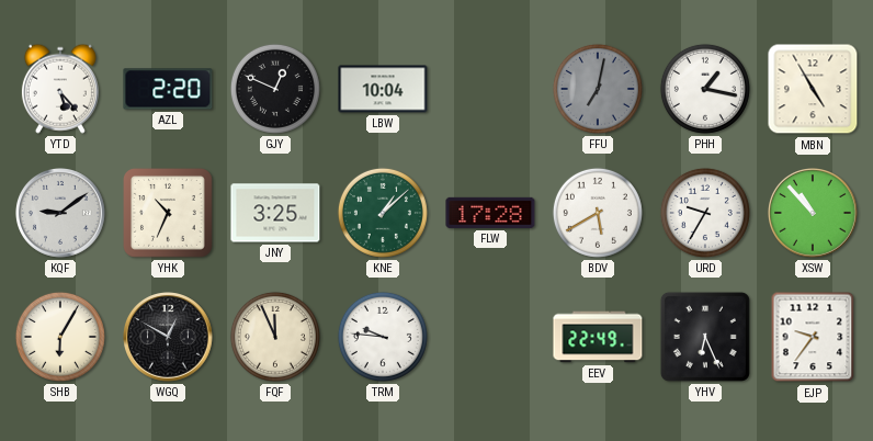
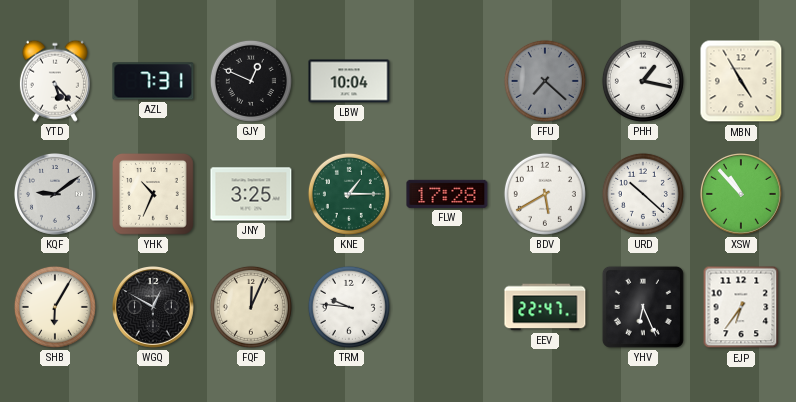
AZL: 2:20 -> 7:31 (153, 81)
FFU: 7:02 -> 7:22 (545, 81)
KNE: 1:08 -> 1:15 (349, 194)
URD: 9:35 -> 10:22 (643, 194)
FQF: 11:56 -> 12:04 (251, 307)
EEV: 22:49 -> 22:47 (545, 307)
EJP: 9:36 -> 6:36 (741, 307)
